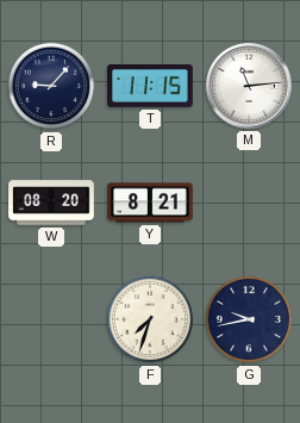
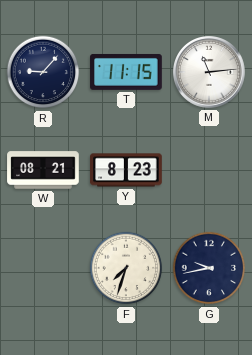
W: 08:20 -> 08:21 (43, 170)
Y: 8:21 -> 8:23 (126, 170)
